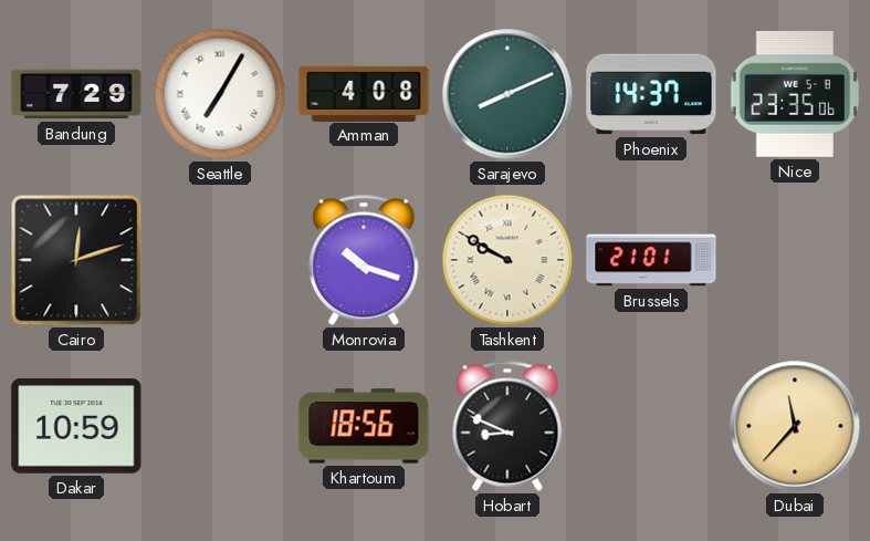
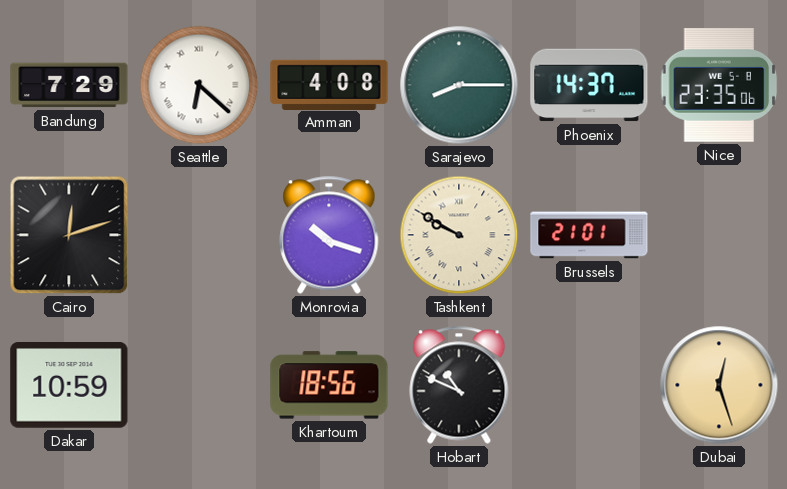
Seattle: 7:05 -> 6:22 (199, 85)
Sarajevo: 8:11 -> 8:15 (459, 85)
Hobart: 8:49 -> 10:49 (459, 385)
Dubai: 11:37 -> 12:27 (719, 385)
